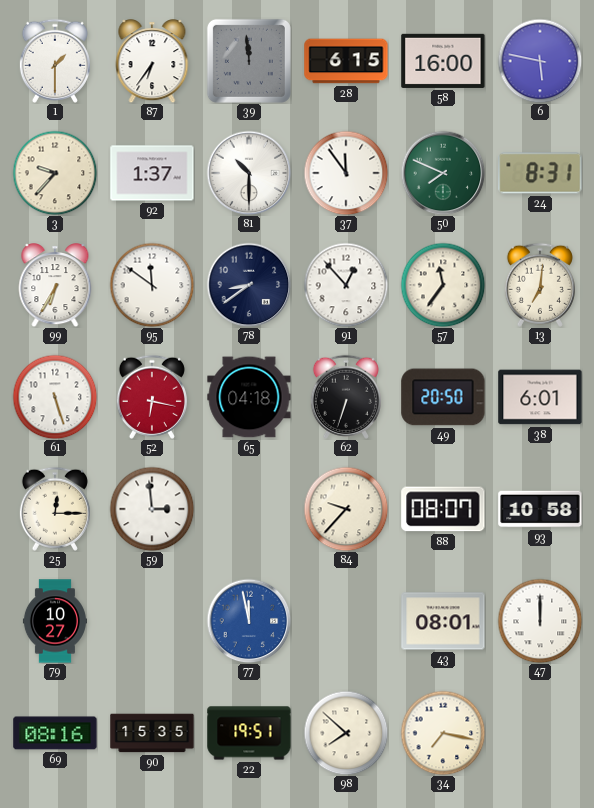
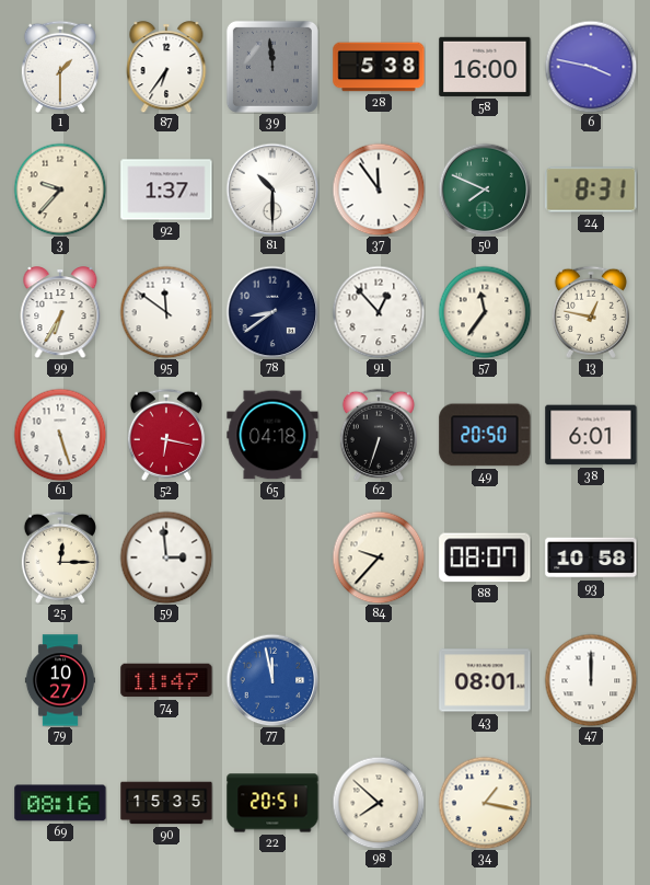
28: 6:15 -> 5:38 (379, 67)
6: 5:47 -> 3:47 (591, 67)
13: 7:01 -> 12:47 (591, 312)
74: none -> 11:47 (166, 680)
22: 19:51 -> 20:51 (272, 803)
34: 7:17 -> 1:17 (485, 803)
